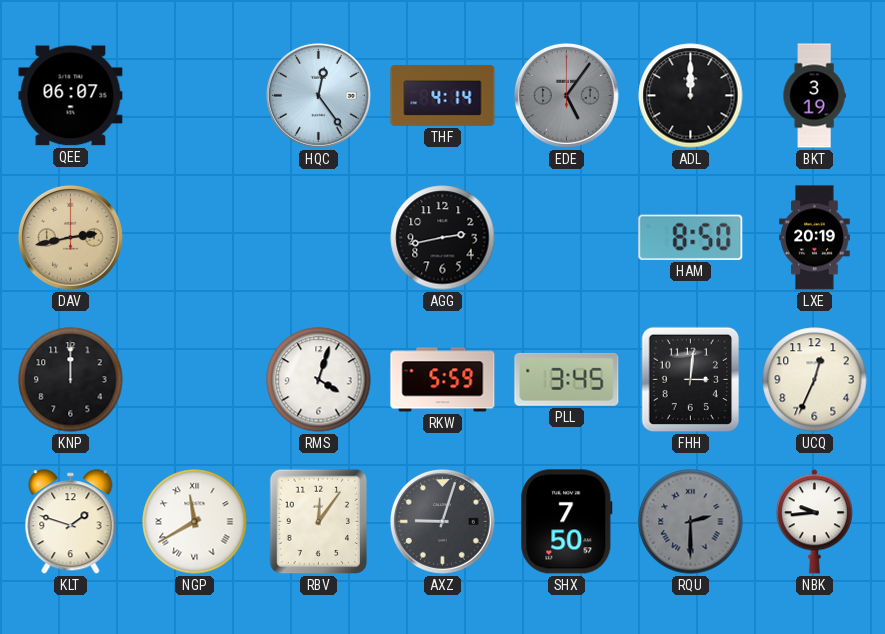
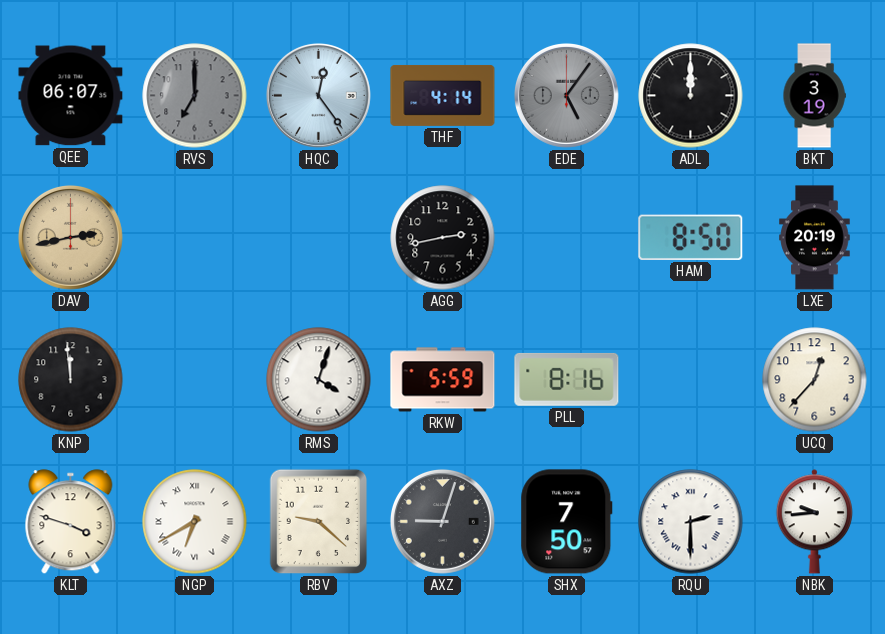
RVS: none -> 7:00 (195, 96)
KNP: 12:00 -> 11:59 (71, 380)
PLL: 3:45 -> 8:16 (567, 379)
FHH: 3:01 -> none (691, 380)
UCQ: 12:34 -> 12:37 (815, 380)
KLT: 1:48 -> 3:48 (71, 522)
NGP: 11:40 -> 6:40 (195, 522)
RBV: 12:06 -> 9:22 (319, 522)
RQU dial: grey -> white (691, 522)
